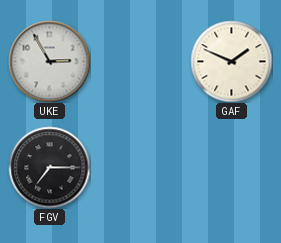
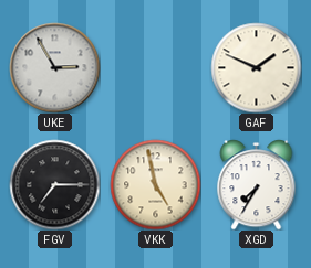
VKK: none -> 4:58 (155, 184)
XGD: none -> 7:35 (257, 184)
